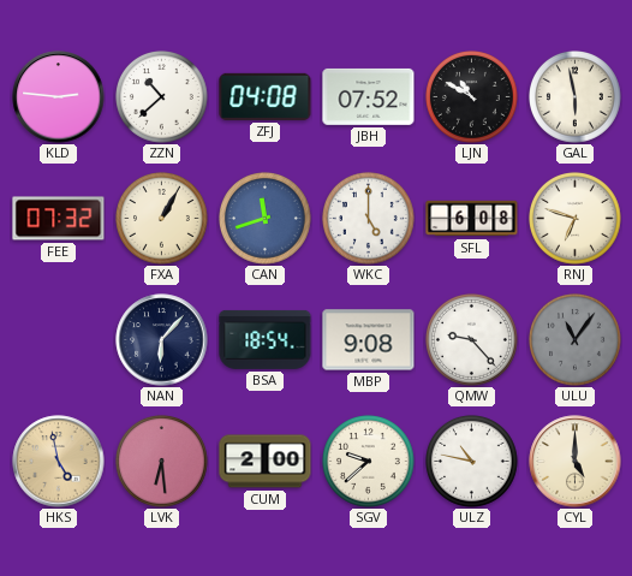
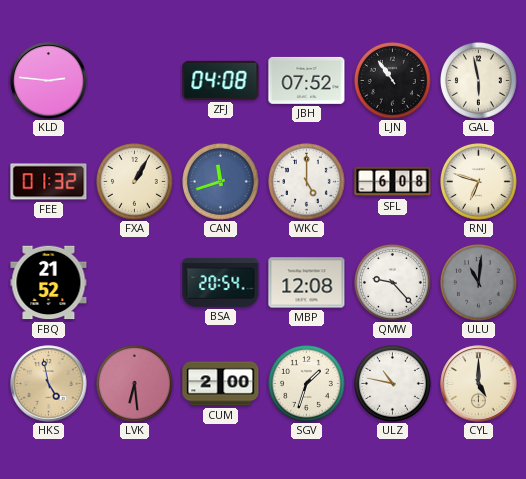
ZZN: 10:38 -> none (162, 97)
LJN: 10:50 -> 10:54 (393, 81)
FEE: 07:32 -> 01:32 (49, 182)
FBQ: none -> 21:52 (49, 283)
NAN: 6:07 -> none (162, 340)
BSA: 18:54 -> 20:54 (221, 282)
MBP: 9:08 -> 12:08 (307, 283)
ULU: 11:06 -> 11:01 (479, 283)
SGV: 9:38 -> 1:33 (307, 384)
